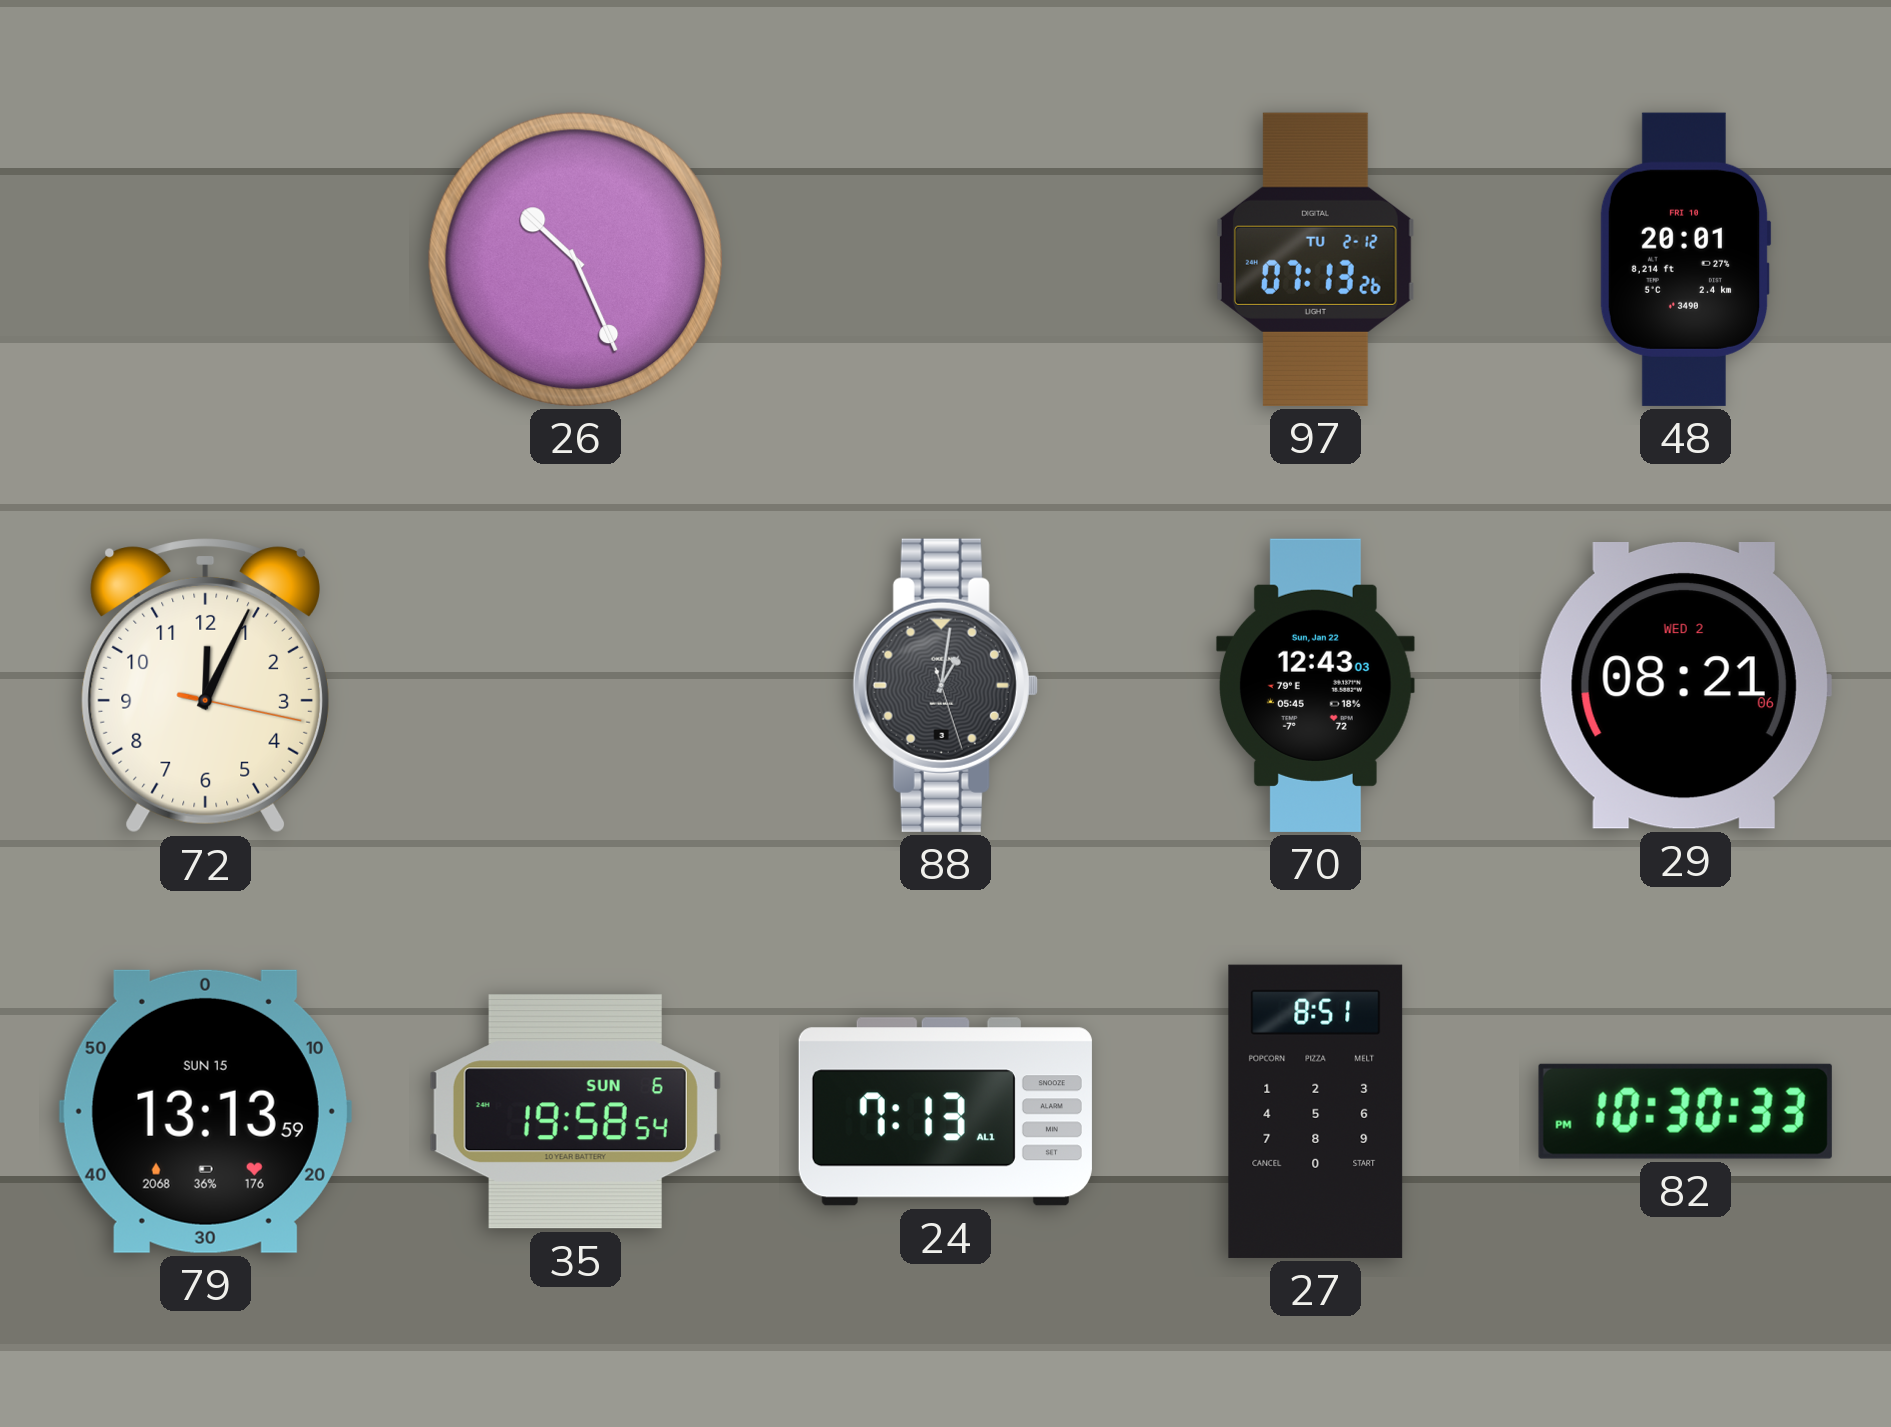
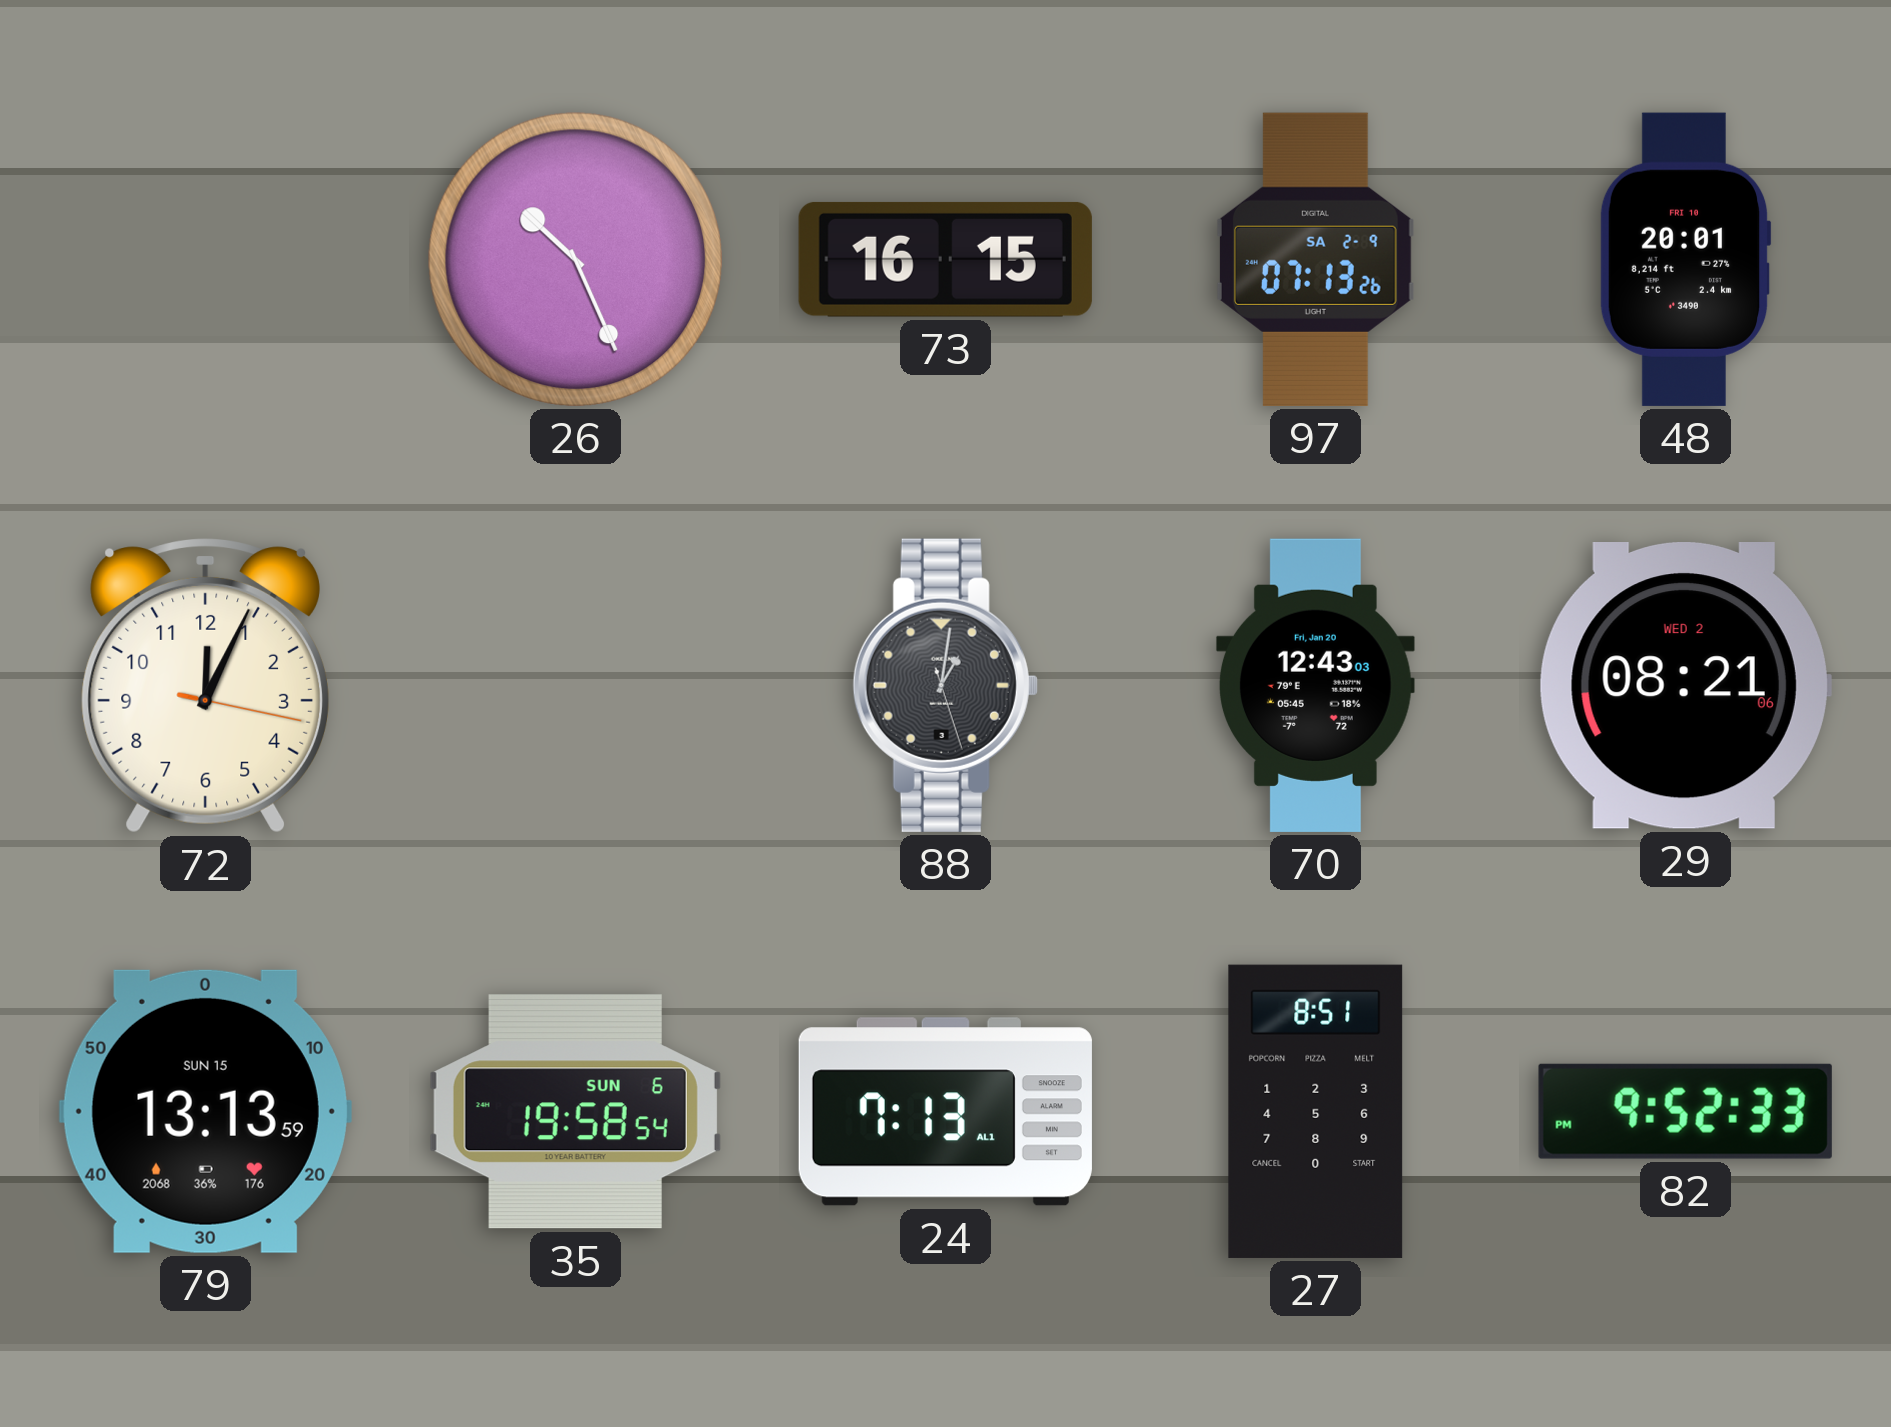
73: none -> 16:15 (945, 259)
97 date: TU 2-12 -> SA 2-9 (1315, 259)
70 date: Sun, Jan 22 -> Fri, Jan 20 (1315, 685)
82: 10:30 -> 9:52 (1685, 1111)
